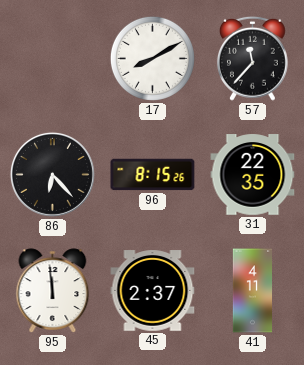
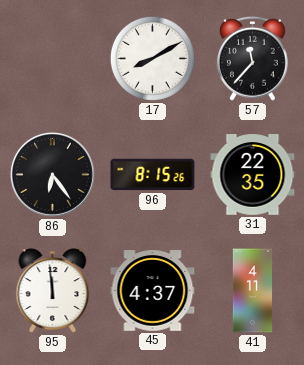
86: 6:23 -> 6:24 (52, 174)
45: 2:37 -> 4:37 (153, 291)
